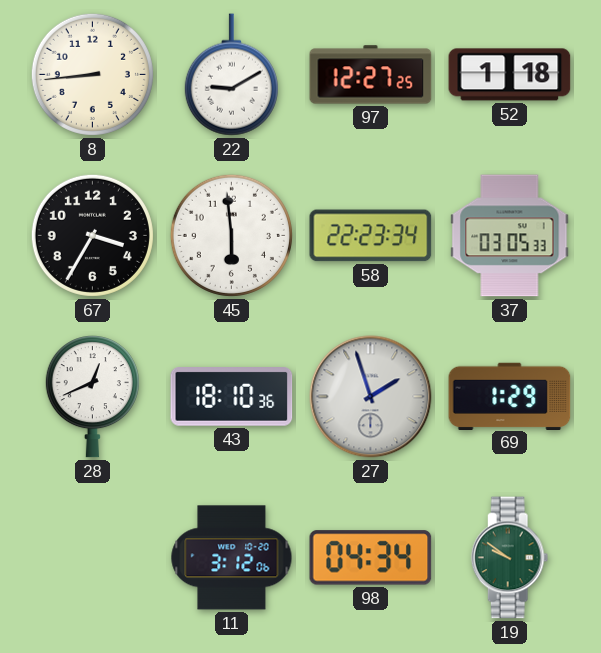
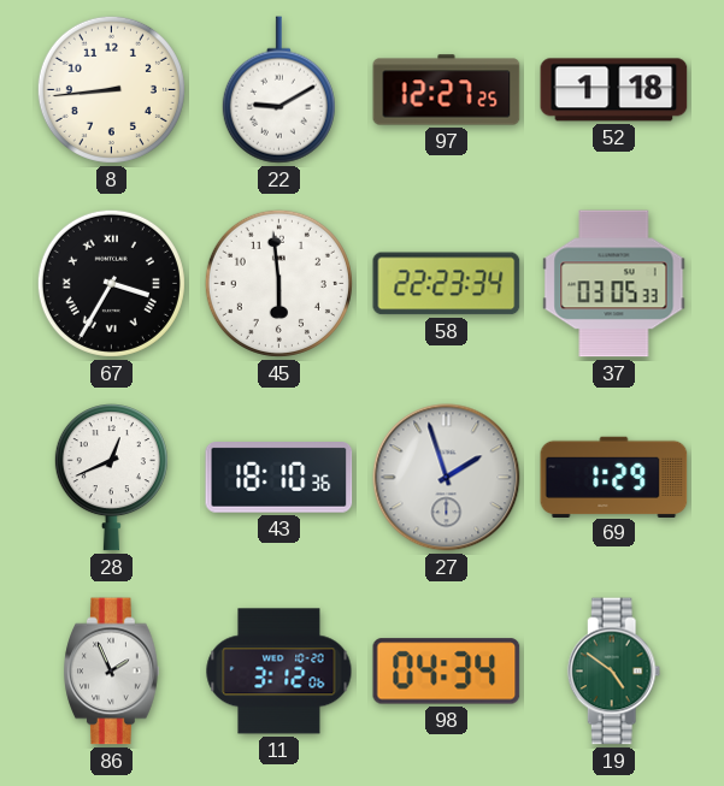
67 numerals: Arabic -> Roman (111, 283)
86: none -> 1:56 (112, 672)
19: 9:51 -> 4:51 (614, 672)
